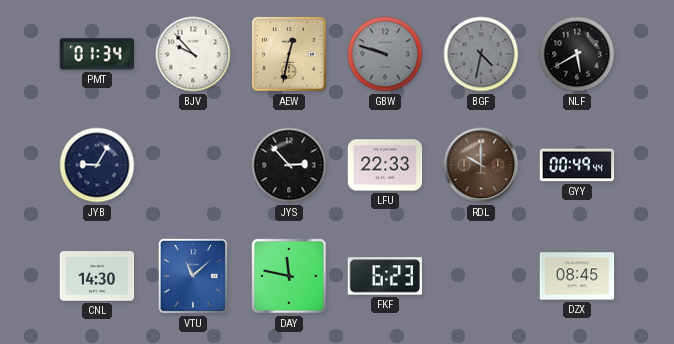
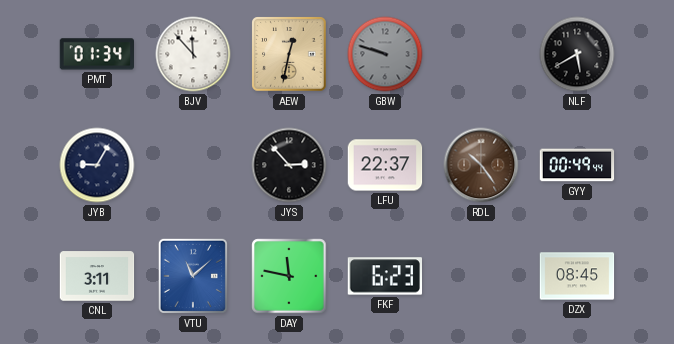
BJV: 9:53 -> 11:53 (193, 54)
BGF: 4:32 -> none (481, 54)
LFU: 22:33 -> 22:37 (385, 165)
RDL: 10:00 -> 10:24 (481, 165)
CNL: 14:30 -> 3:11 (97, 276)
